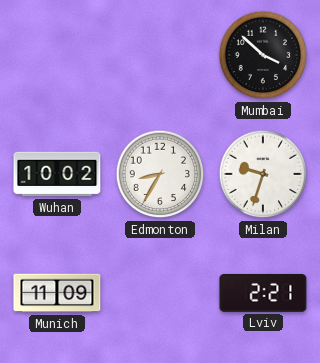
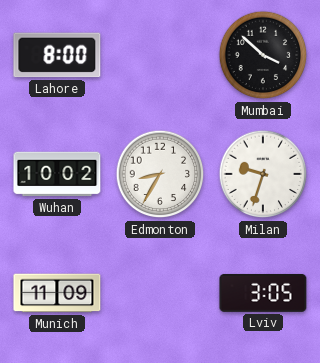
Lahore: none -> 8:00 (57, 55)
Lviv: 2:21 -> 3:05 (263, 293)
